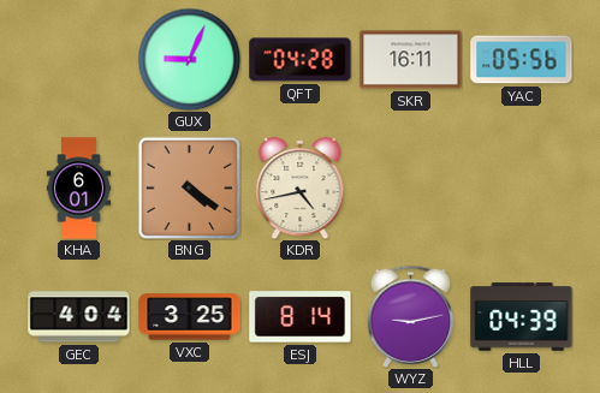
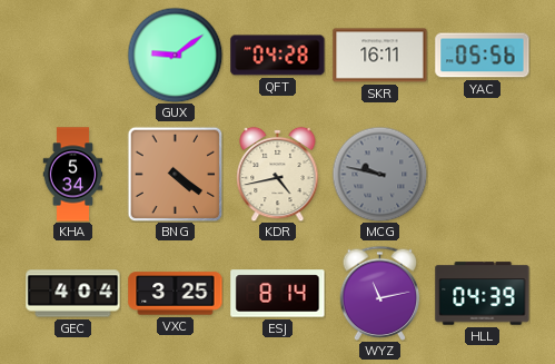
GUX: 9:04 -> 9:09 (175, 55)
KHA: 6:01 -> 5:34 (73, 175)
MCG: none -> 9:47 (379, 174)
WYZ: 9:13 -> 11:13 (380, 293)
